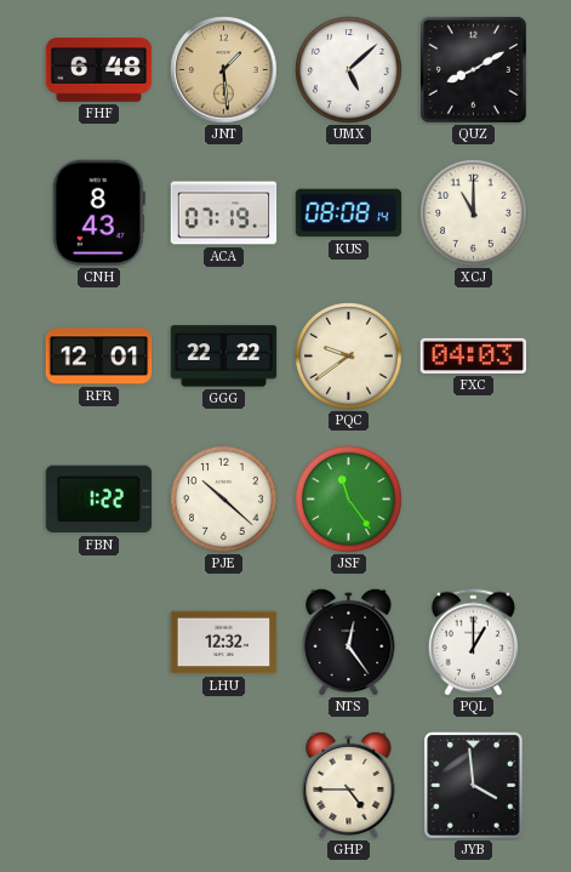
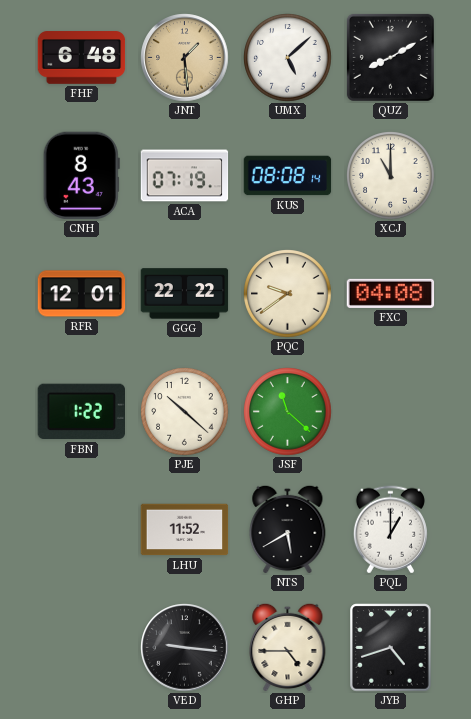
FXC: 04:03 -> 04:08 (391, 293)
JSF: 11:24 -> 11:22 (288, 412)
LHU: 12:32 -> 11:52 (185, 530)
NTS: 12:24 -> 5:40 (288, 529)
VED: none -> 9:16 (185, 648)
JYB: 3:59 -> 4:42 (391, 648)
